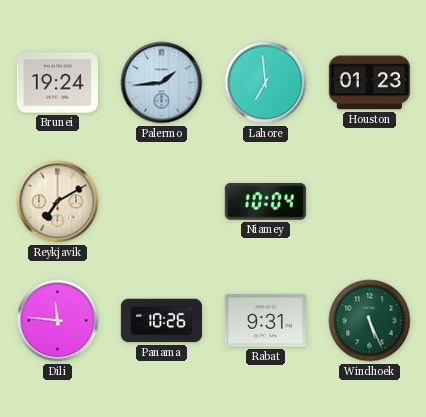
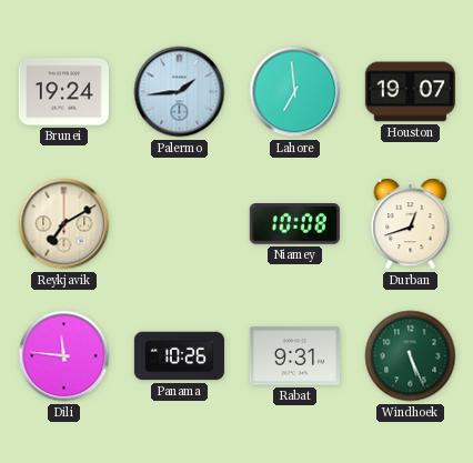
Houston: 01:23 -> 19:07 (410, 92)
Niamey: 10:04 -> 10:08 (294, 224)
Durban: none -> 12:42 (411, 224)
